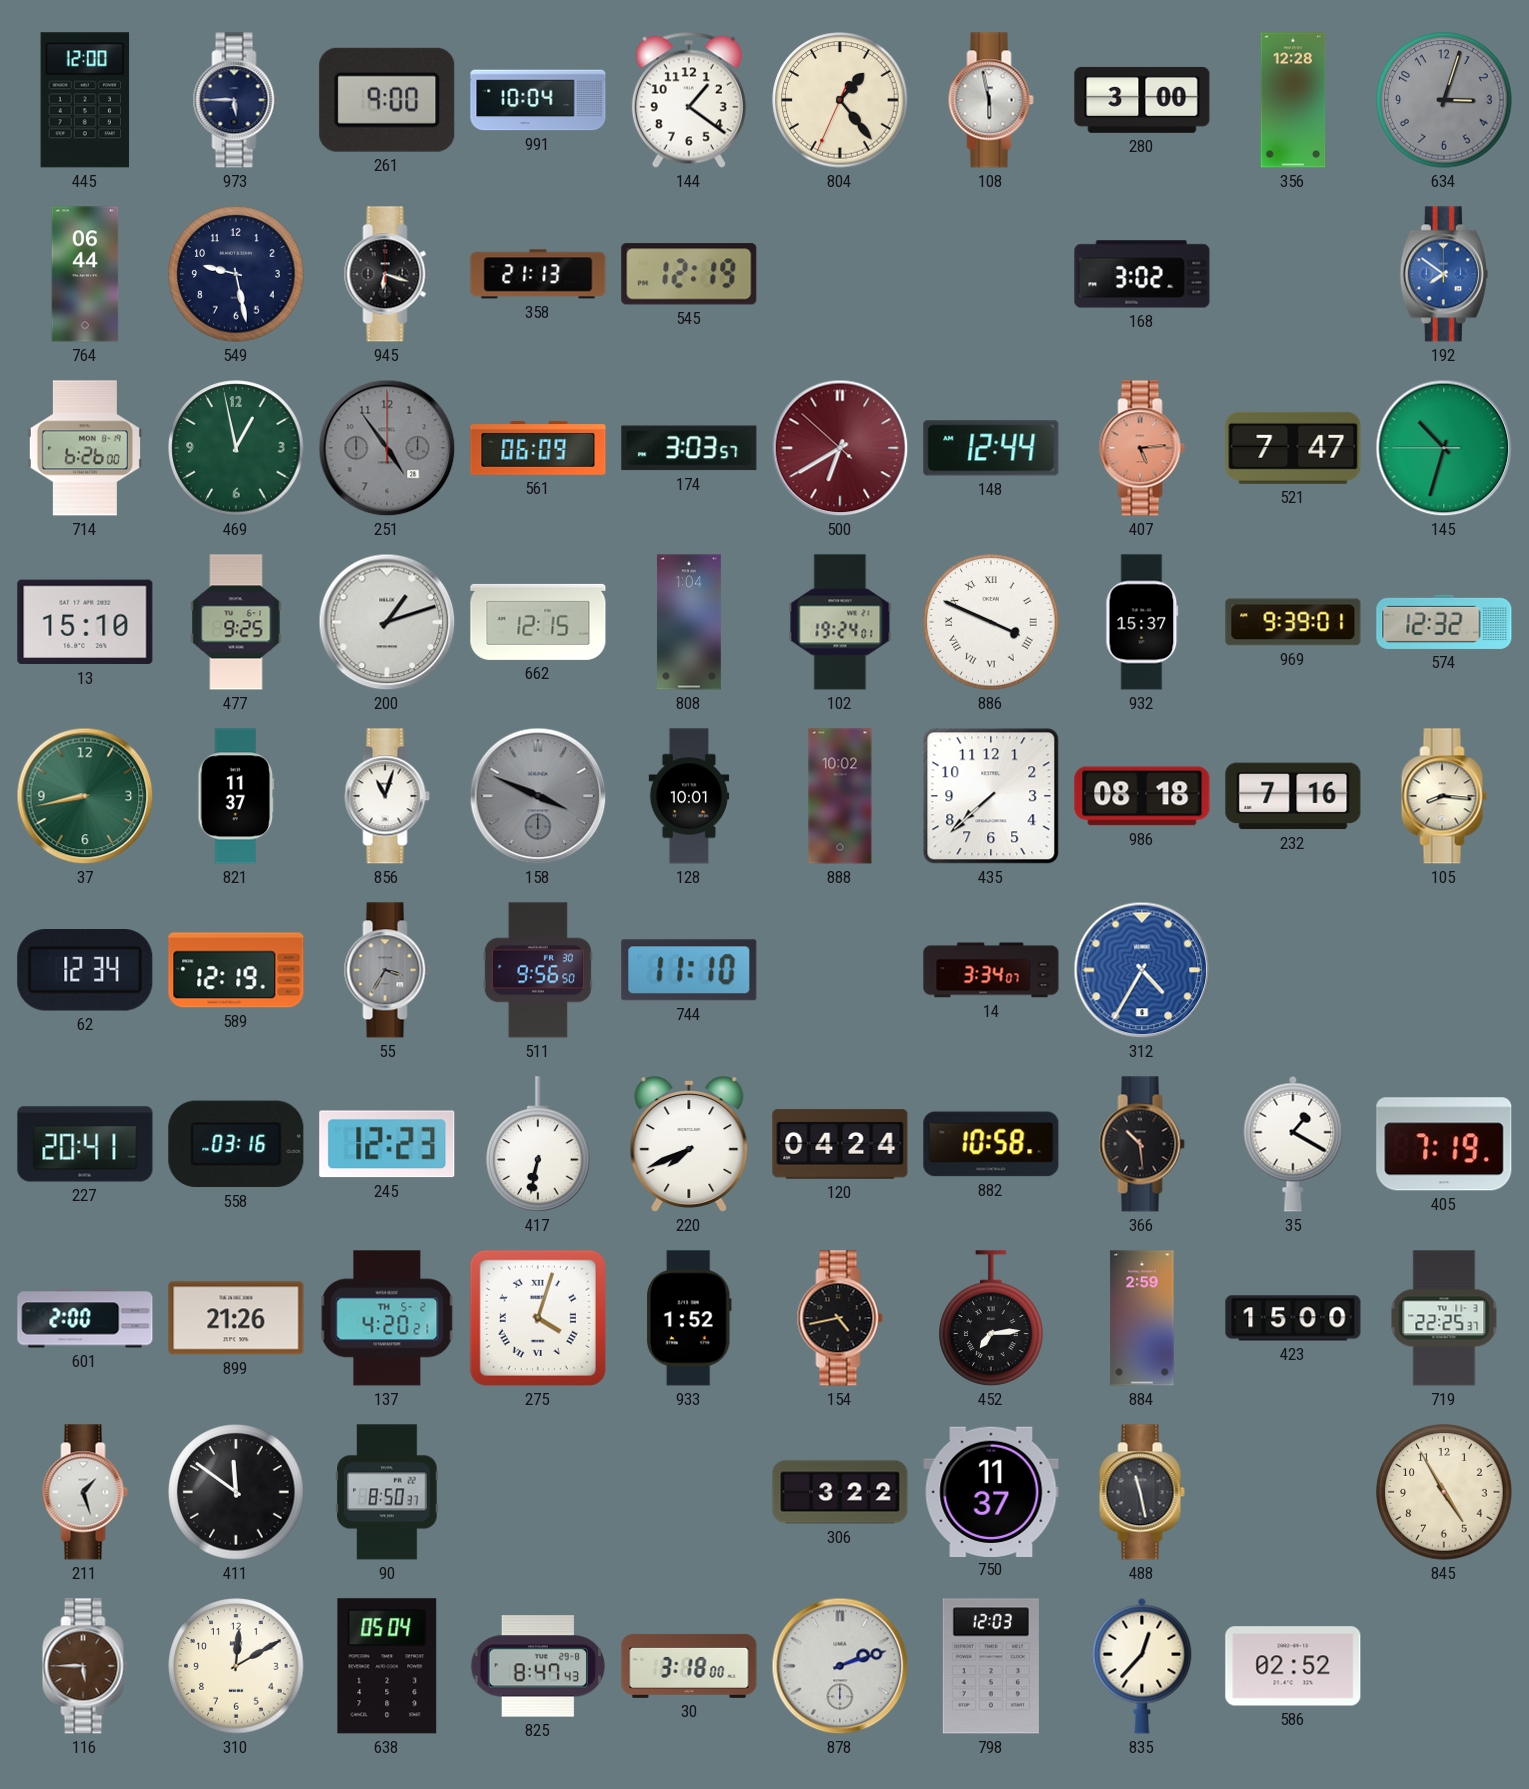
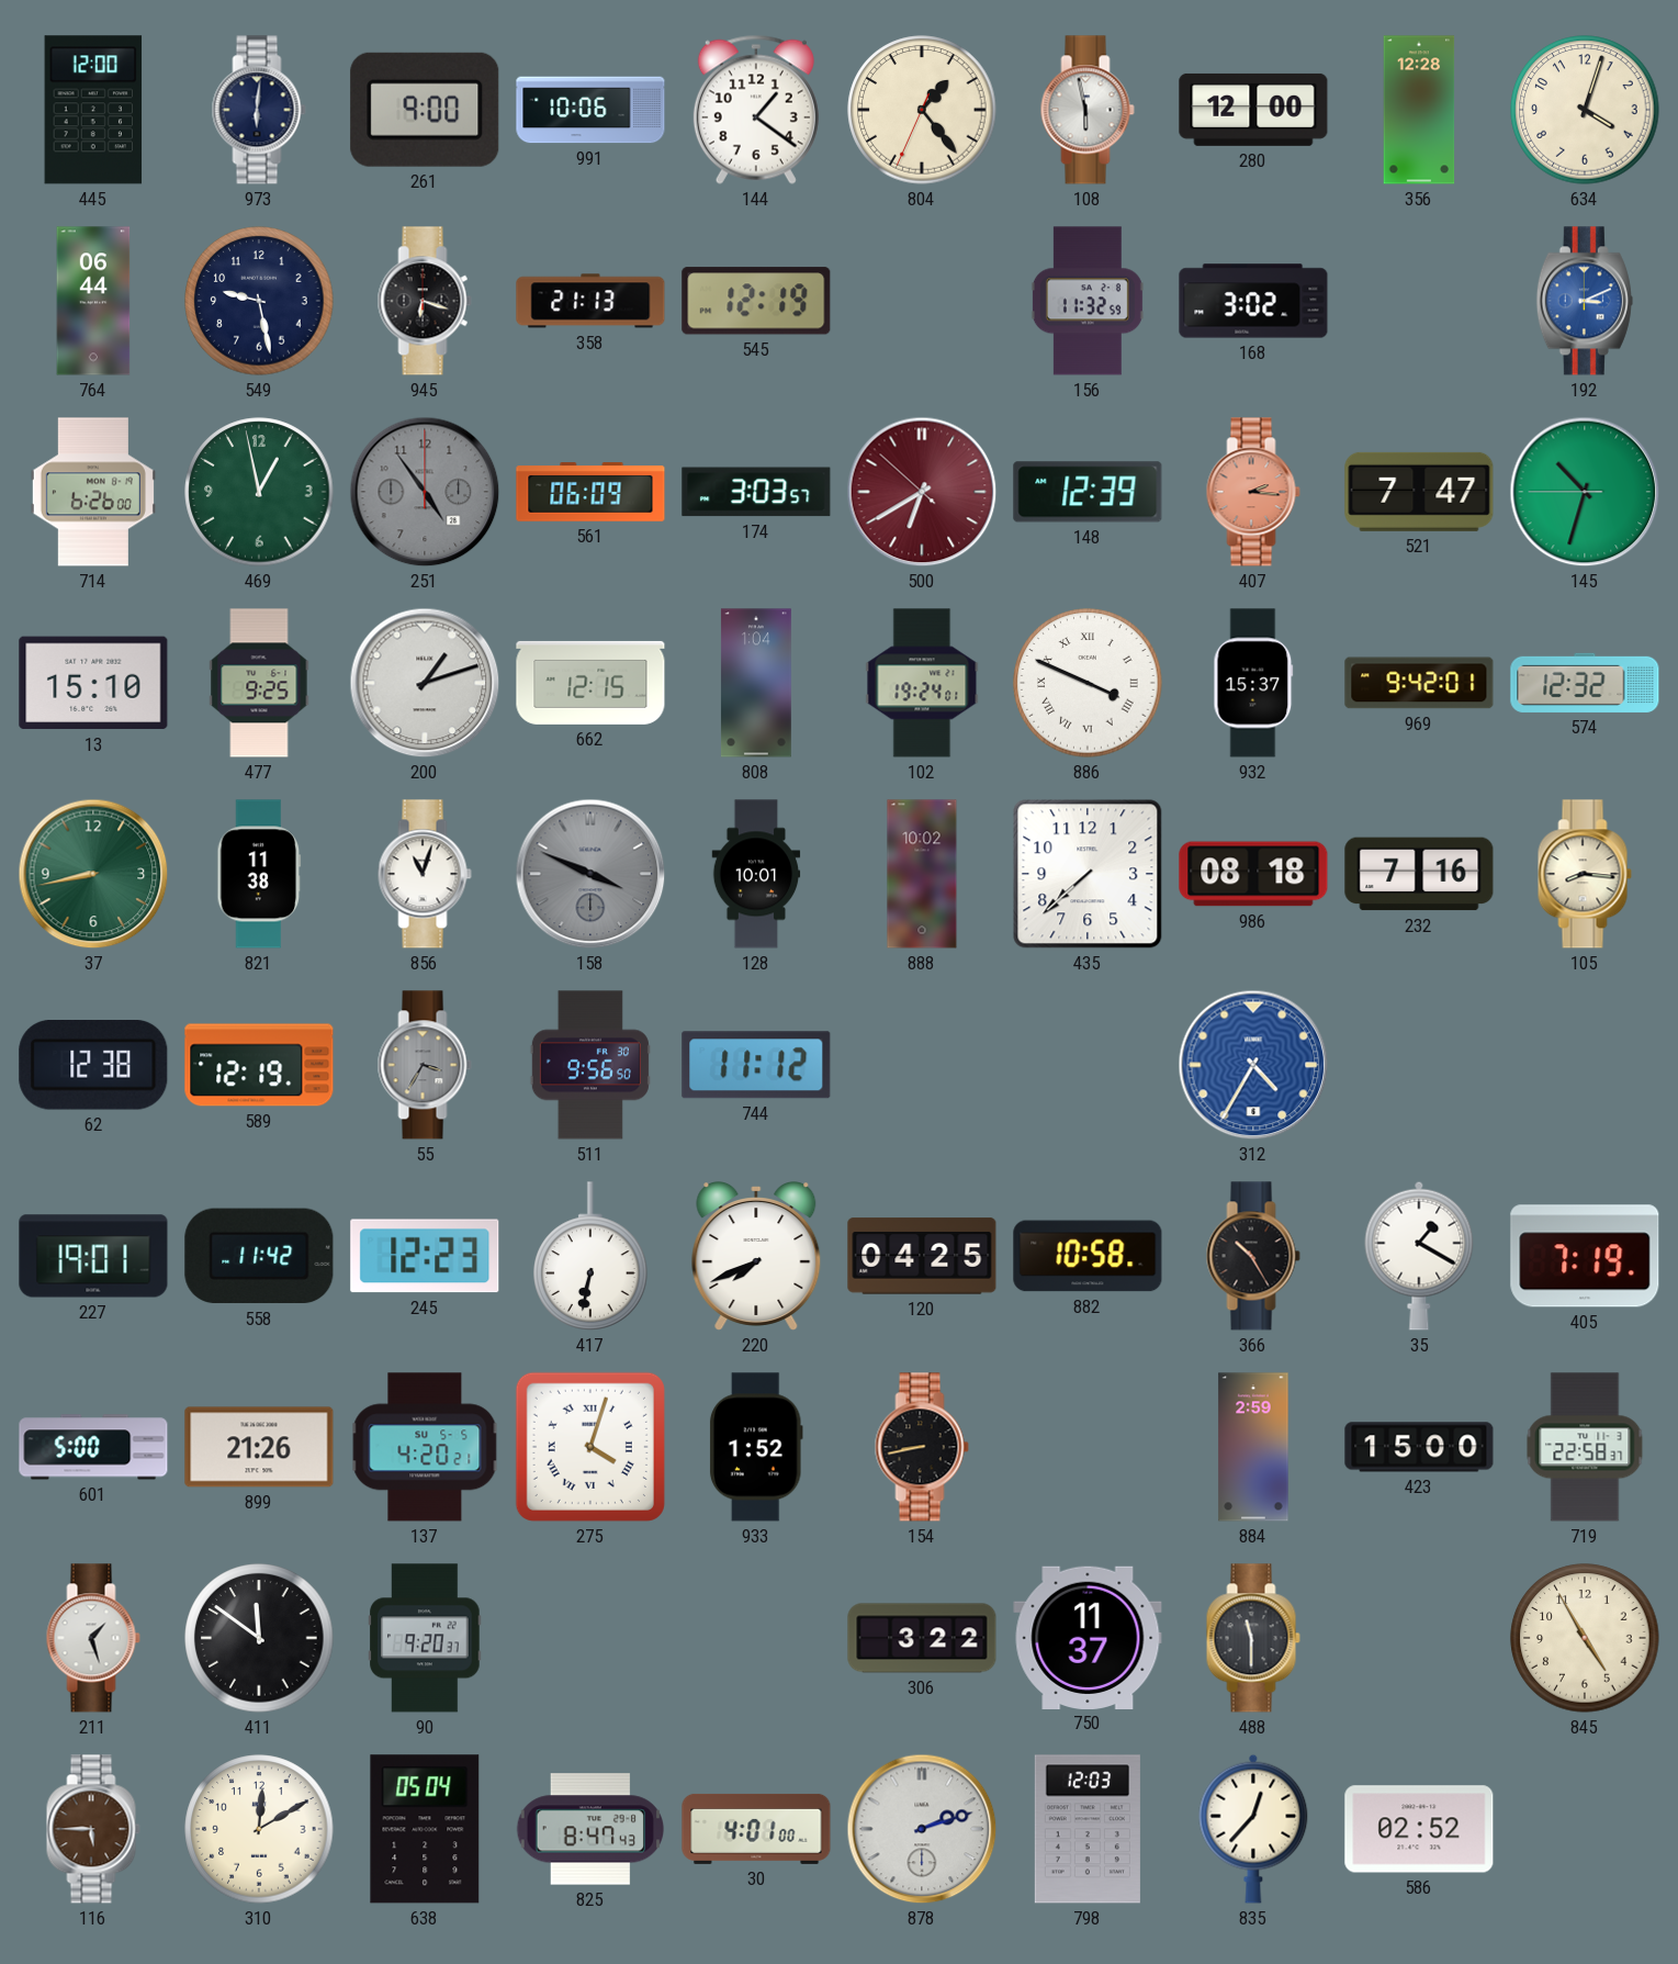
973: 5:45 -> 6:01 (259, 110)
991: 10:04 -> 10:06 (590, 110)
280: 3:00 -> 12:00 (1253, 110)
634: 3:03 -> 4:03 (1585, 110)
634 dial: grey -> cream (1585, 110)
156: none -> 11:32 (1088, 301)
192: 7:51 -> 3:11 (1585, 301)
148: 12:44 -> 12:39 (1088, 492)
407: 5:14 -> 2:16 (1253, 492)
969: 9:39 -> 9:42 (1419, 683)
821: 11:37 -> 11:38 (259, 874)
62: 12:34 -> 12:38 (93, 1066)
744: 11:10 -> 11:12 (756, 1065)
14: 3:34 -> none (991, 970)
227: 20:41 -> 19:01 (93, 1256)
558: 03:16 -> 11:42 (259, 1256)
120: 04:24 -> 04:25 (922, 1256)
366: 10:29 -> 10:25 (1253, 1256)
601: 2:00 -> 5:00 (93, 1447)
137 date: TH 5-2 -> SU 5-5 (425, 1447)
154: 4:43 -> 8:43 (922, 1447)
452: 7:14 -> none (991, 1318)
719: 22:25 -> 22:58 (1585, 1447)
90: 8:50 -> 9:20 (425, 1638)
488: 11:28 -> 11:30 (1253, 1638)
30: 3:18 -> 4:01 (756, 1829)
